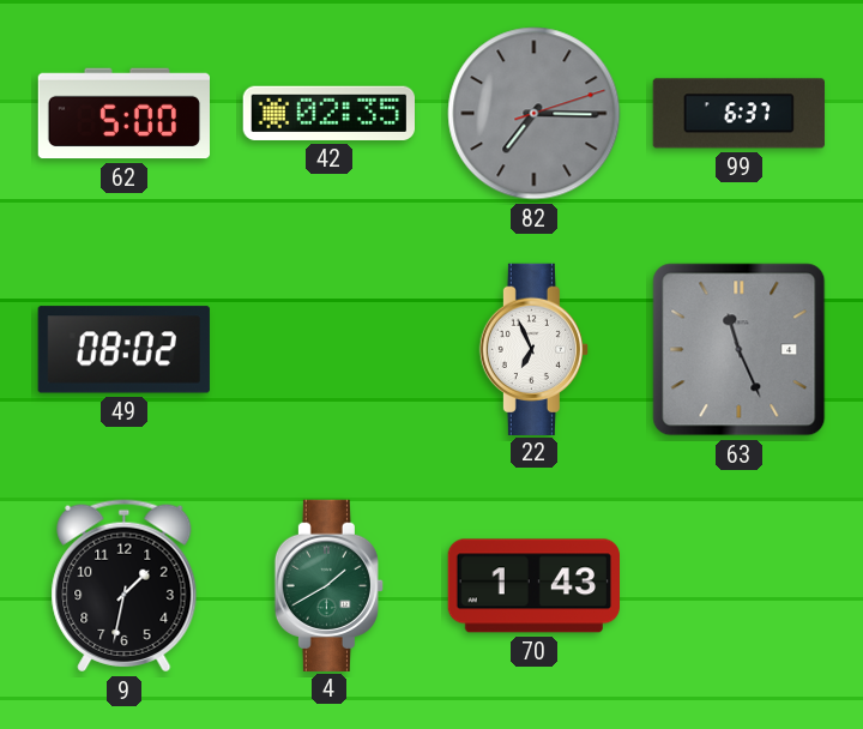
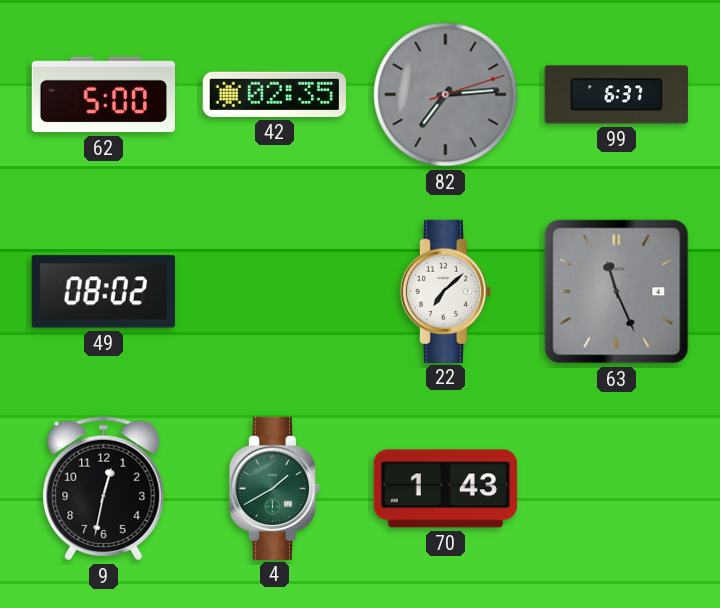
82: 7:15 -> 7:14 (446, 95)
22: 6:56 -> 7:08 (445, 291)
9: 1:32 -> 12:32 (104, 489)
